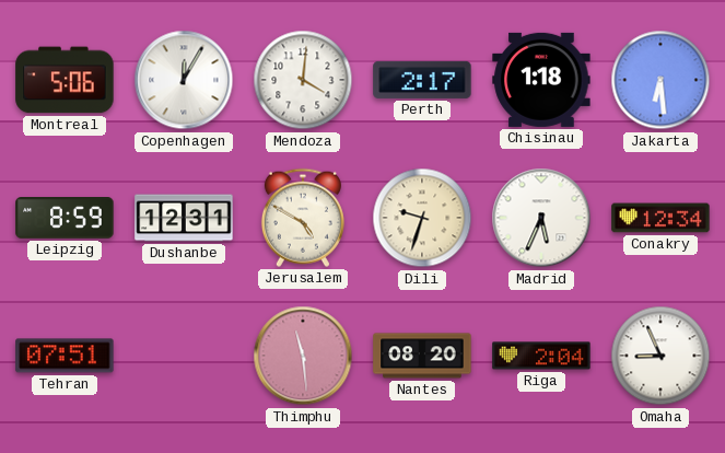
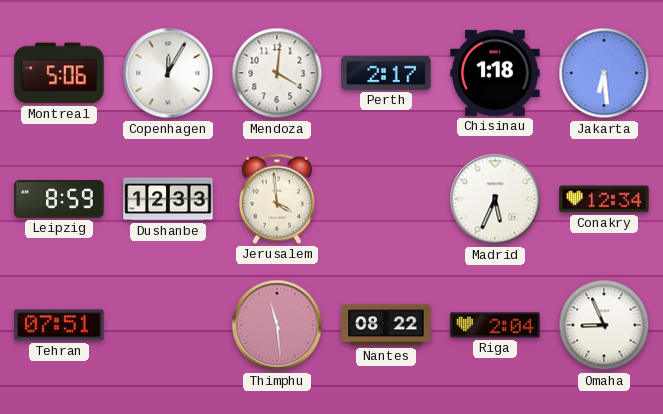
Dushanbe: 12:31 -> 12:33 (168, 199)
Jerusalem: 4:50 -> 3:59 (277, 199)
Dili: 9:33 -> none (422, 218)
Nantes: 08:20 -> 08:22 (386, 325)
